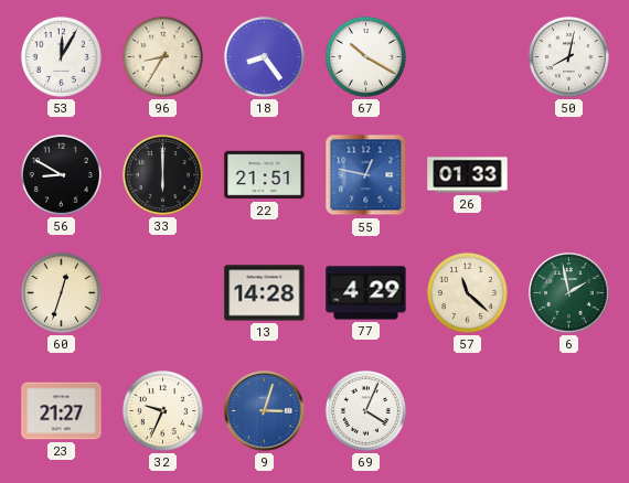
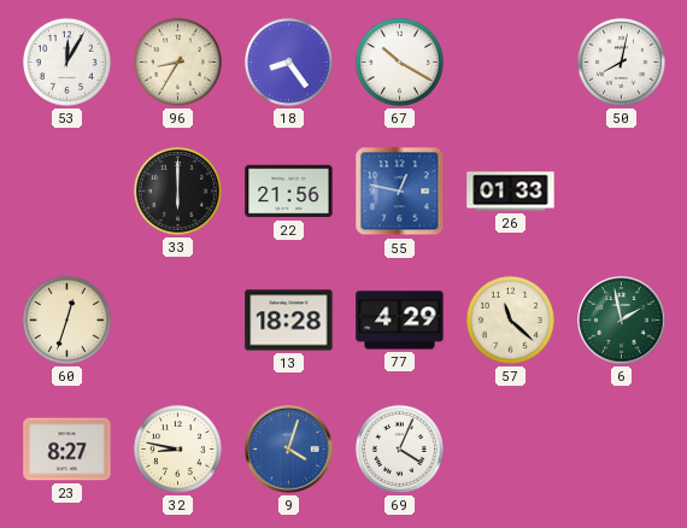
56: 8:50 -> none (61, 174)
22: 21:51 -> 21:56 (289, 192)
13: 14:28 -> 18:28 (289, 321)
23: 21:27 -> 8:27 (67, 450)
32: 9:34 -> 8:47 (177, 448)
9: 3:03 -> 4:03 (289, 450)
